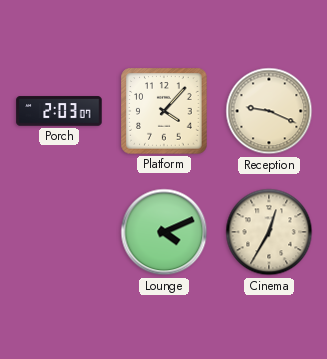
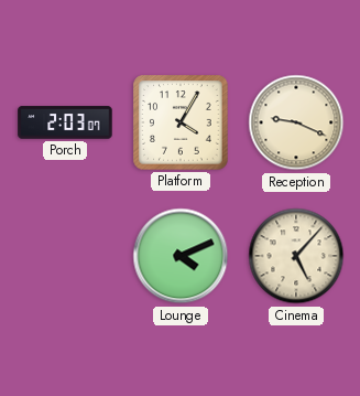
Platform: 4:07 -> 4:05 (181, 122)
Cinema: 12:35 -> 5:07 (296, 256)
